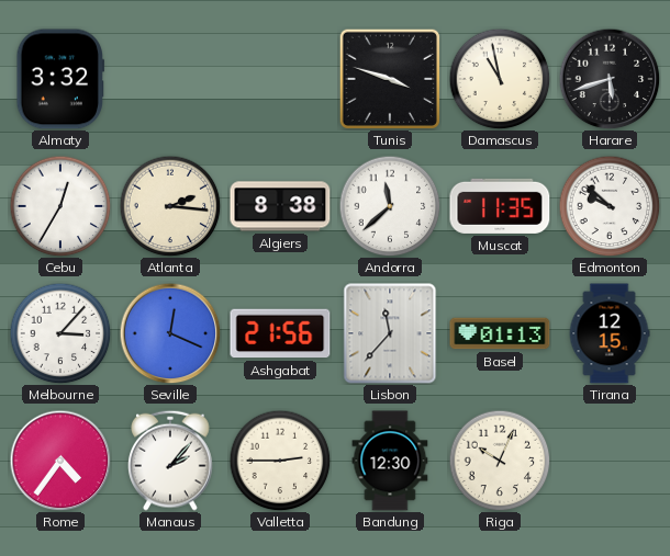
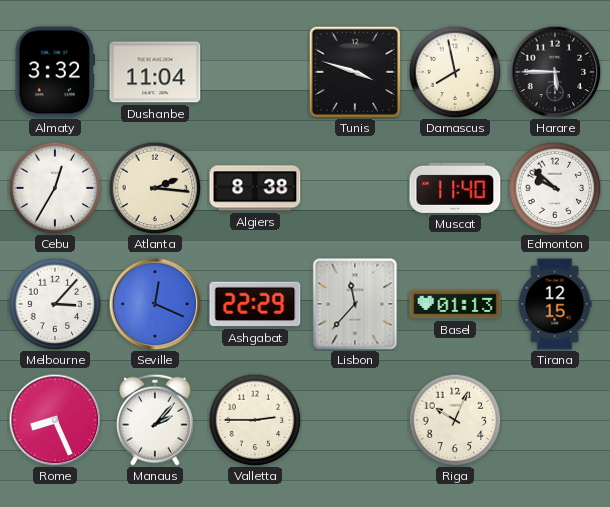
Dushanbe: none -> 11:04 (155, 72)
Damascus: 10:58 -> 7:58 (455, 72)
Harare: 5:42 -> 5:45 (555, 72)
Andorra: 11:38 -> none (390, 206)
Muscat: 11:35 -> 11:40 (455, 188)
Ashgabat: 21:56 -> 22:29 (255, 304)
Rome: 4:36 -> 8:26 (55, 420)
Bandung: 12:30 -> none (390, 461)
